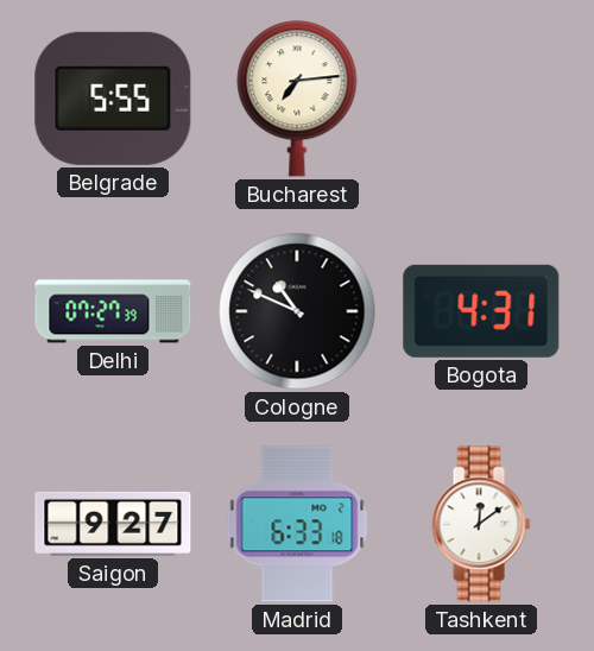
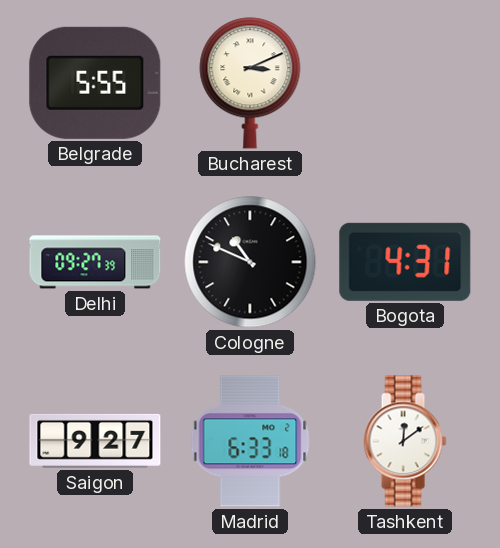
Bucharest: 7:14 -> 3:11 (250, 83)
Delhi: 07:27 -> 09:27 (95, 262)
